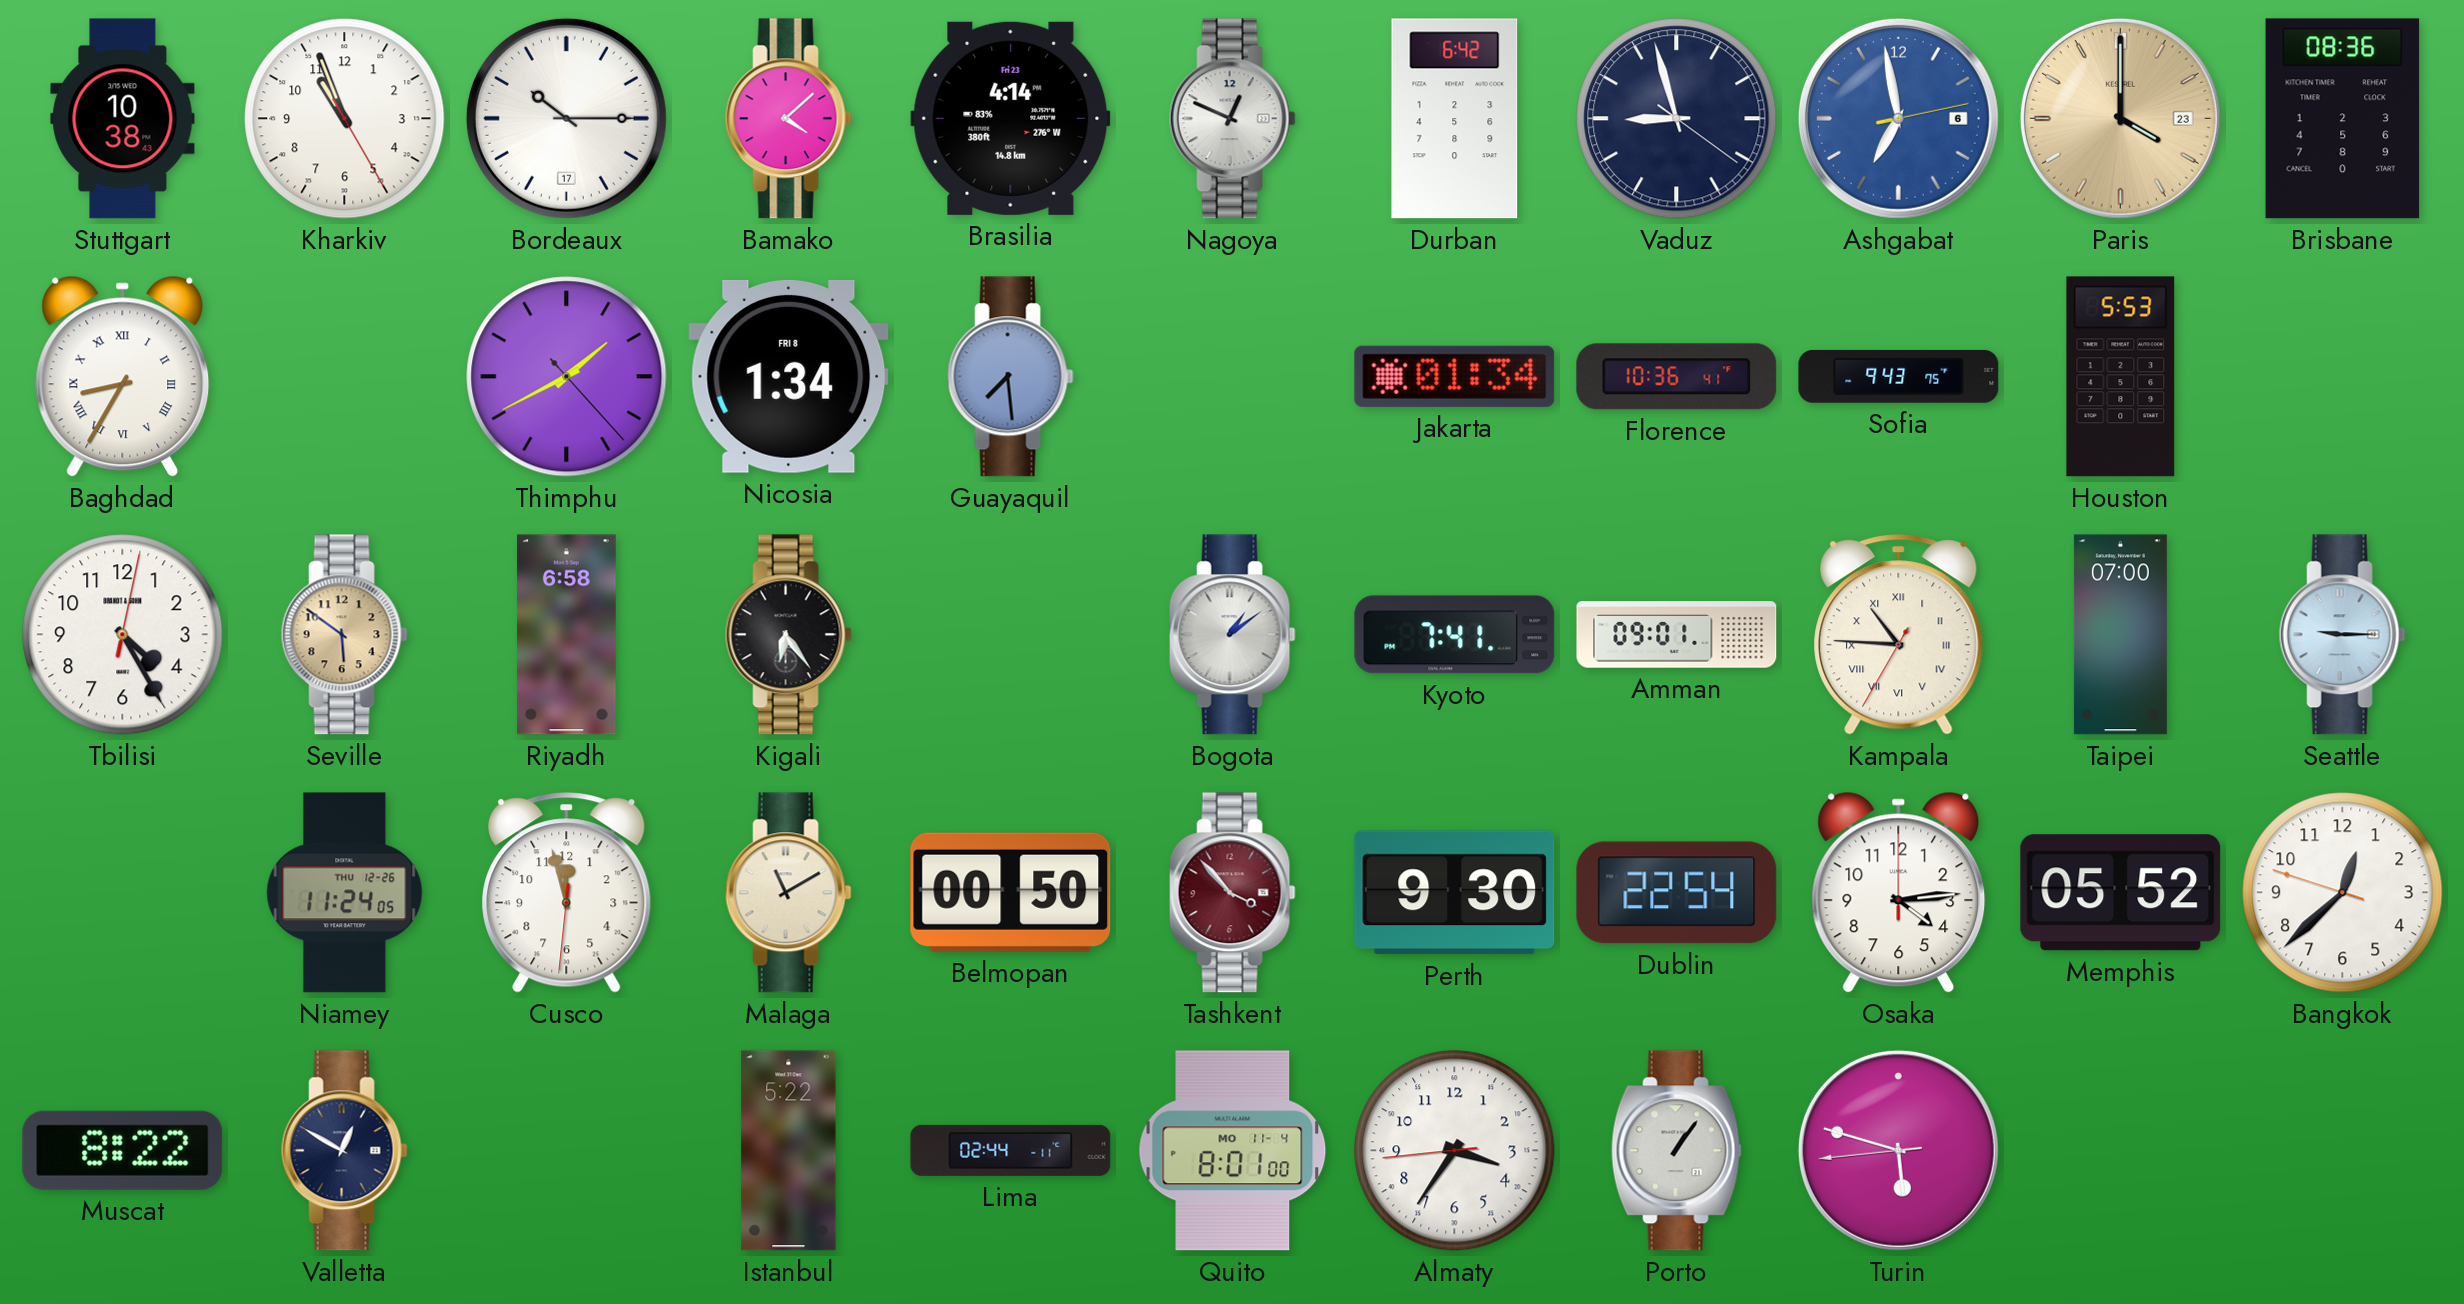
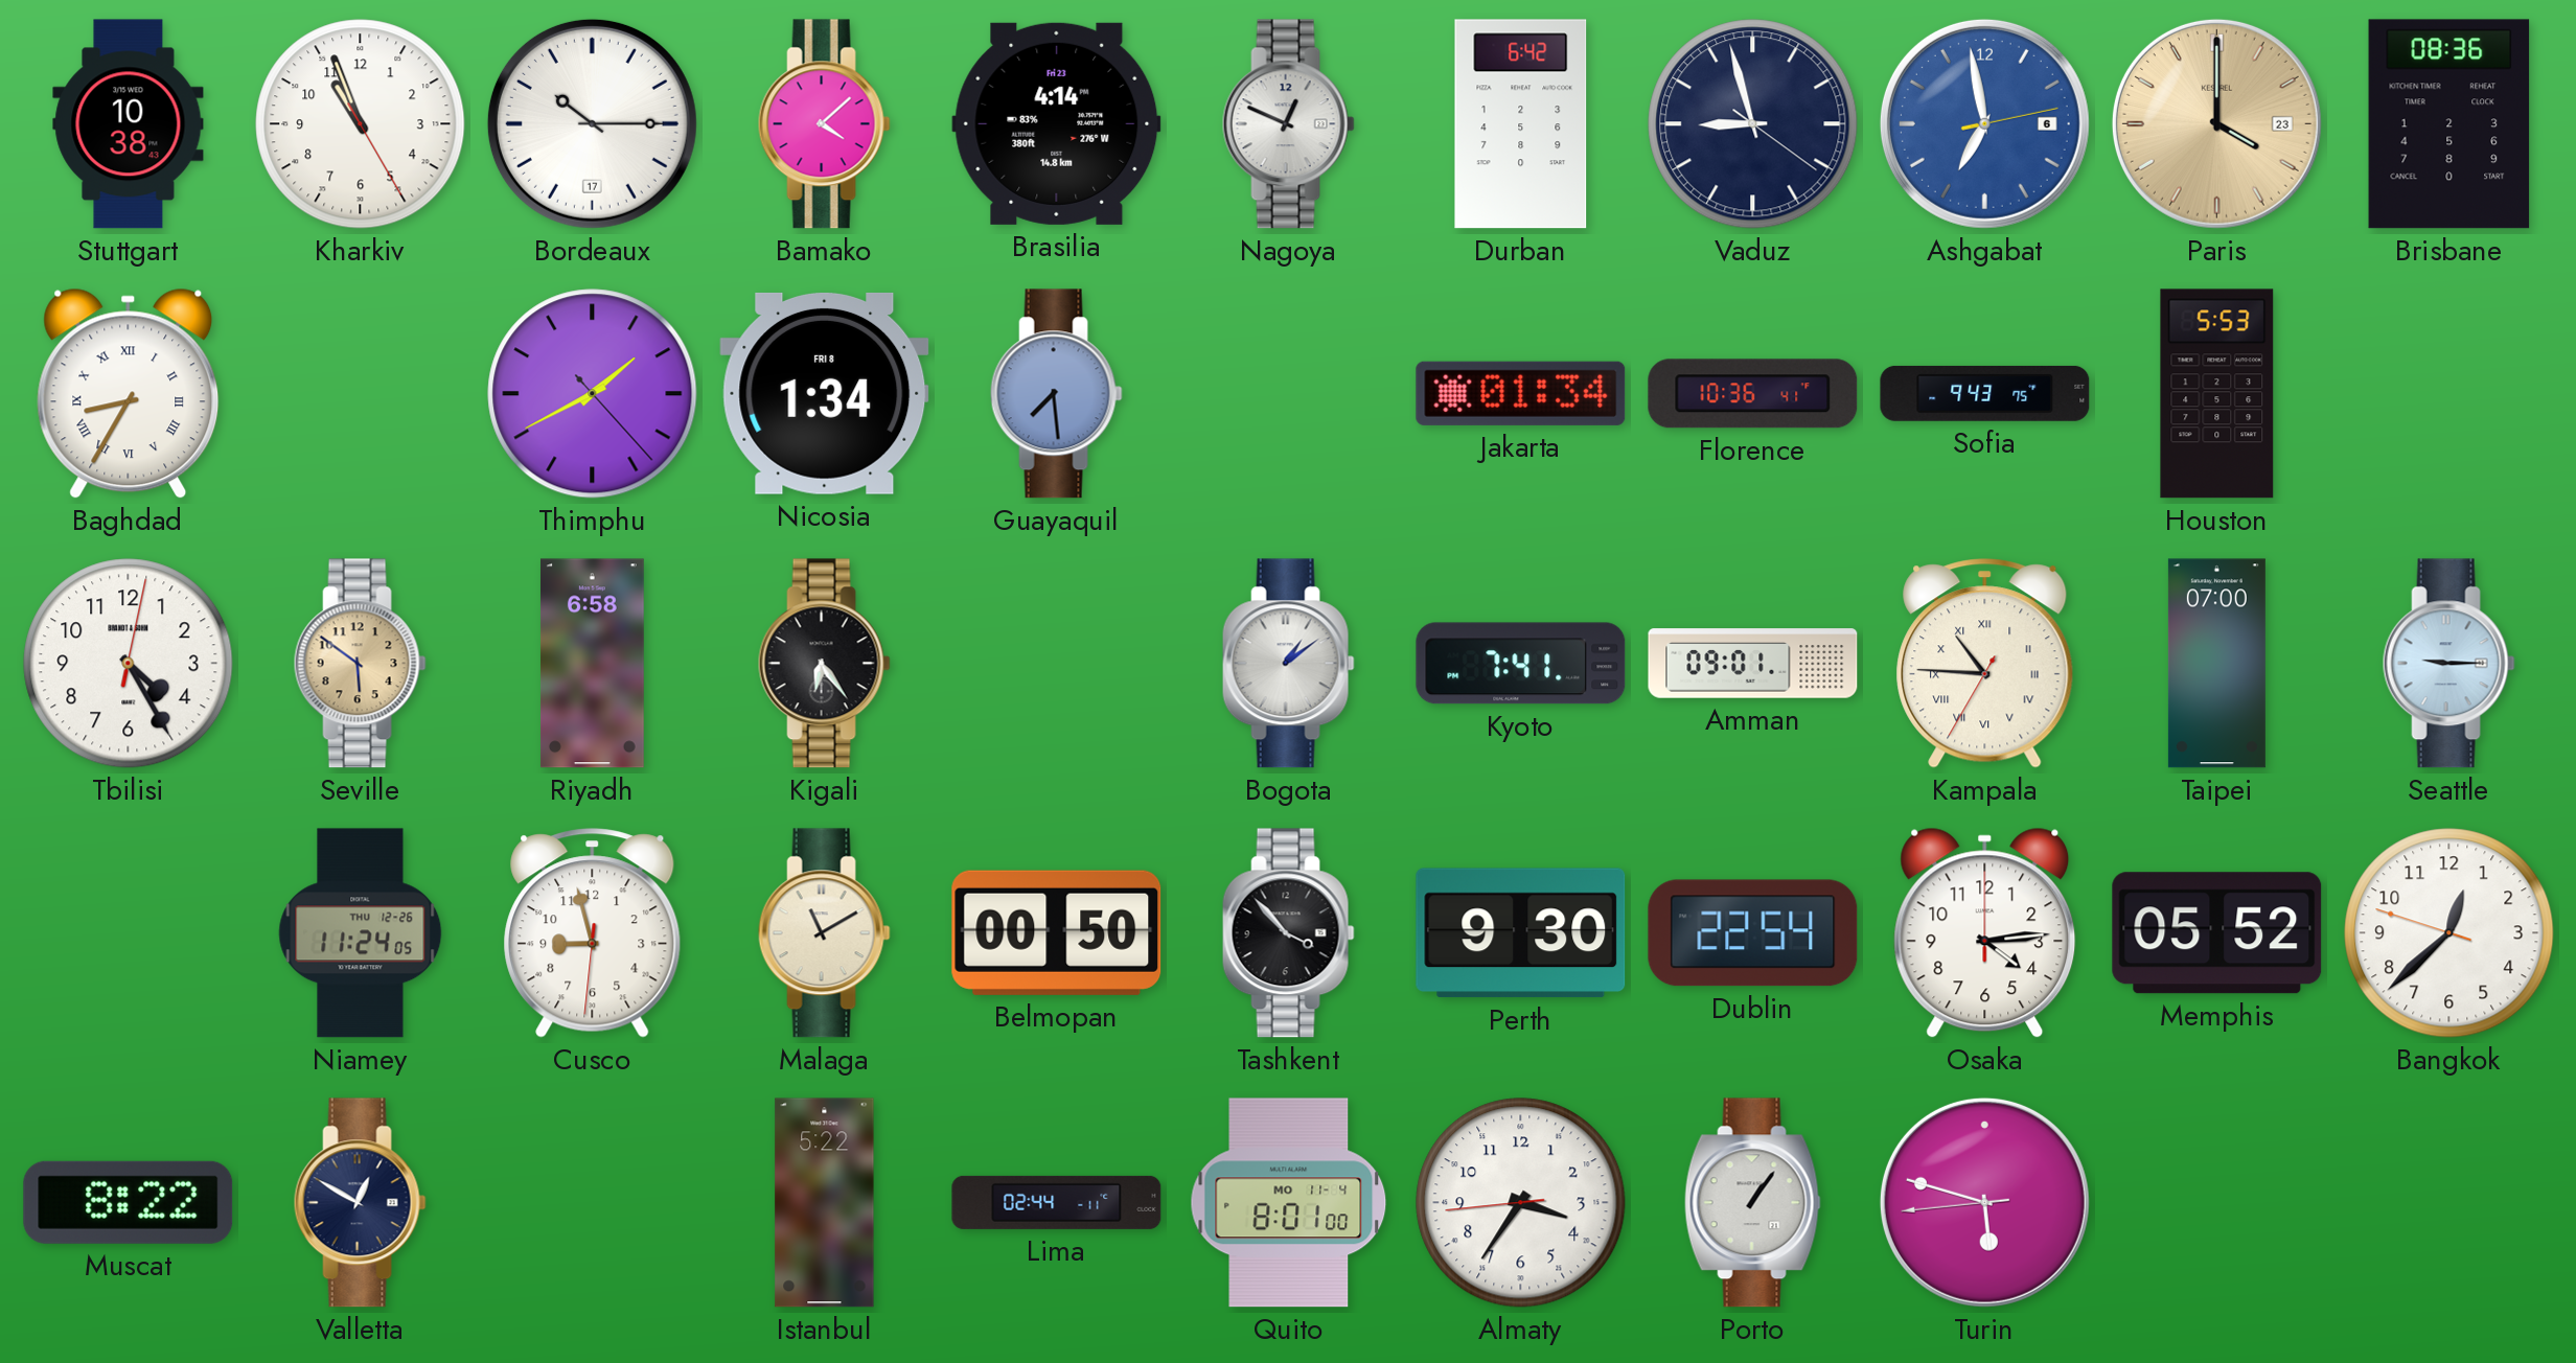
Cusco: 11:57 -> 8:57 (593, 933)
Tashkent dial: burgundy -> black (1288, 933)
